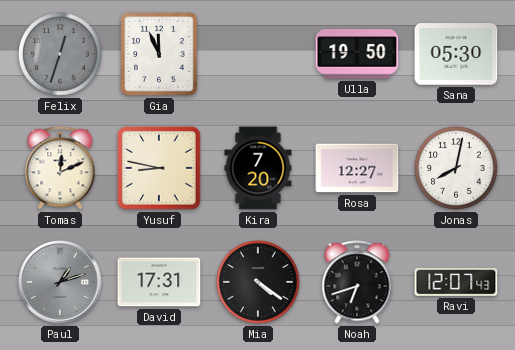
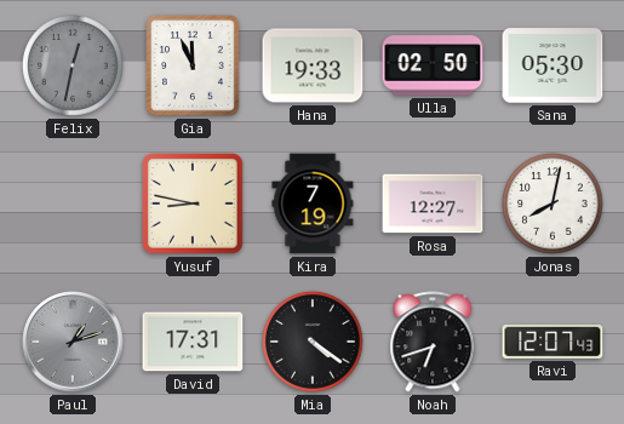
Felix: 12:33 -> 12:32 (74, 67)
Hana: none -> 19:33 (313, 65)
Ulla: 19:50 -> 02:50 (433, 65)
Tomas: 12:11 -> none (60, 168)
Kira: 7:20 -> 7:19 (313, 204)
